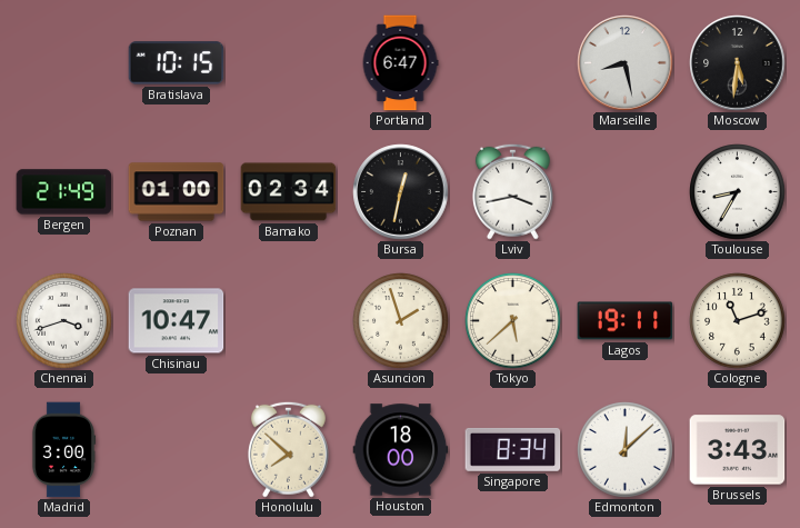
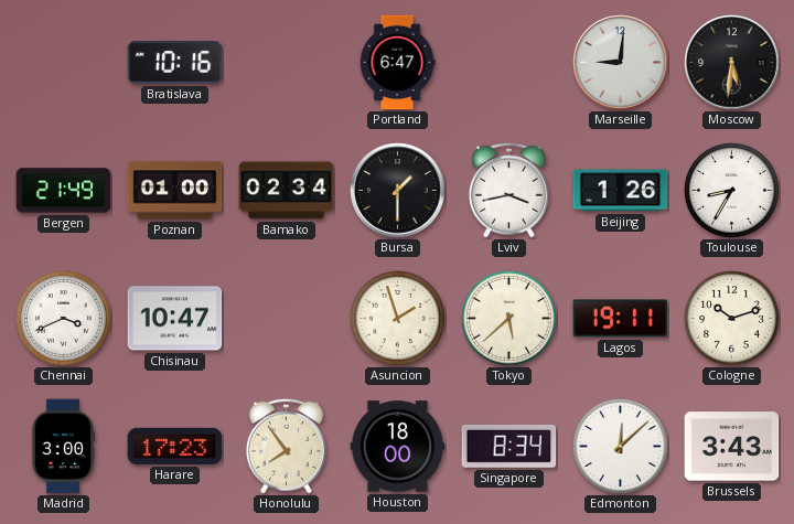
Bratislava: 10:15 -> 10:16 (175, 63)
Marseille: 8:28 -> 9:01 (621, 63)
Bursa: 12:32 -> 1:30 (398, 191)
Beijing: none -> 1:26 (621, 191)
Chennai: 3:42 -> 3:41 (64, 319)
Cologne: 11:12 -> 10:12 (732, 319)
Harare: none -> 17:23 (175, 446)
Honolulu: 7:52 -> 7:54 (286, 446)
